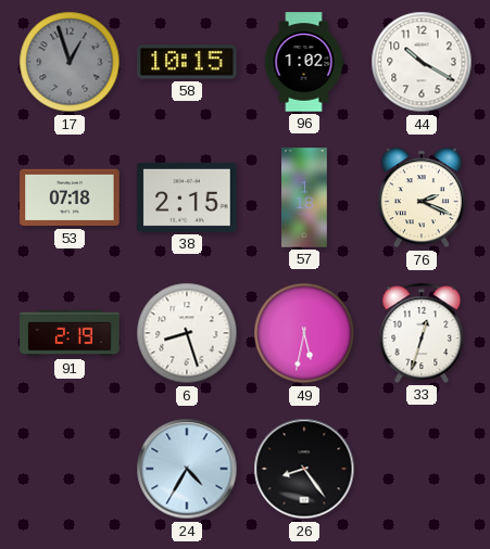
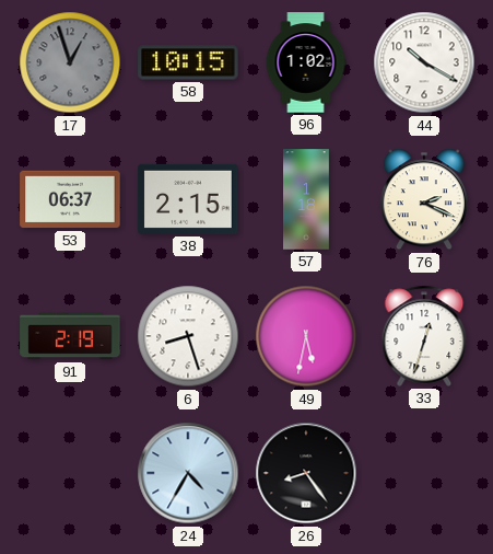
53: 07:18 -> 06:37 (70, 199)
